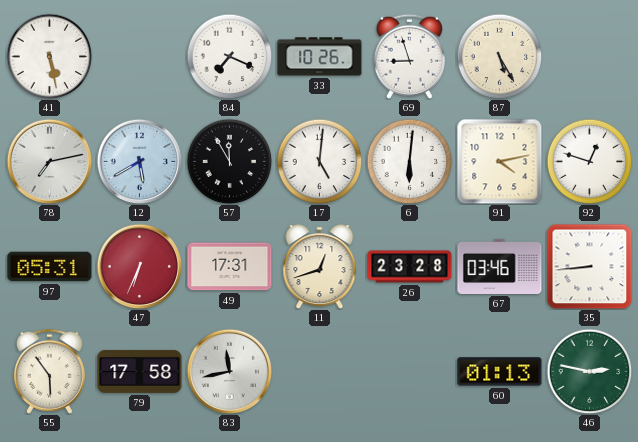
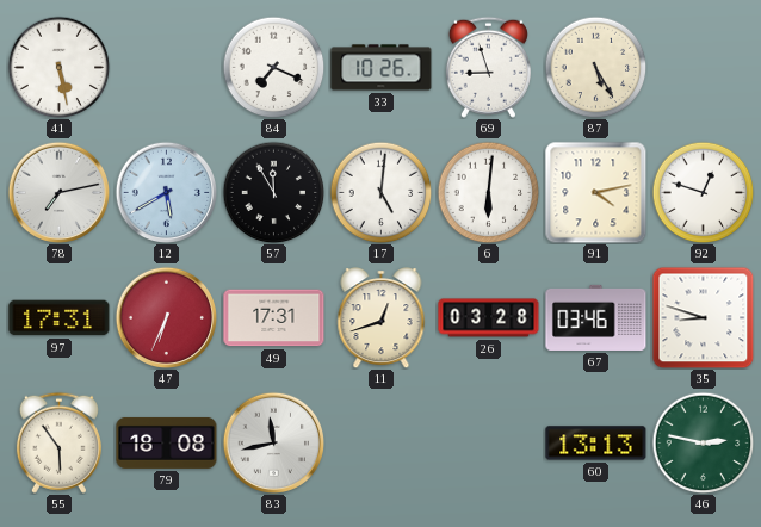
97: 05:31 -> 17:31 (60, 318)
26: 23:28 -> 03:28 (489, 318)
35: 8:44 -> 8:48 (703, 317)
79: 17:58 -> 18:08 (167, 442)
60: 01:13 -> 13:13 (596, 444)
